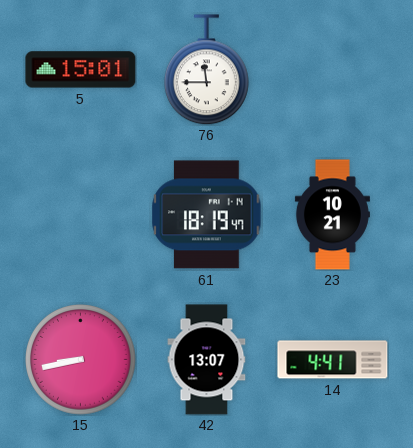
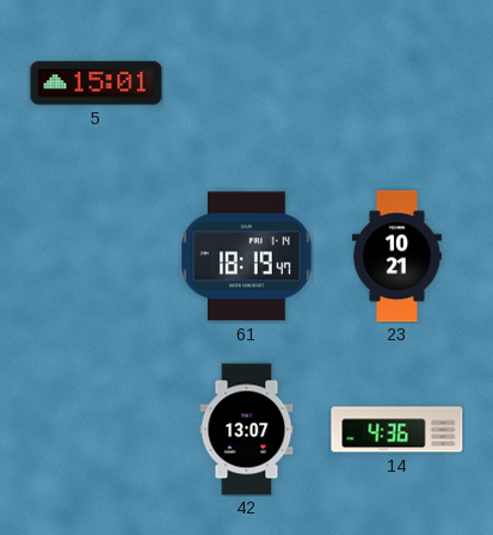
76: 11:45 -> none (206, 70)
15: 8:43 -> none (81, 360)
14: 4:41 -> 4:36 (398, 430)
